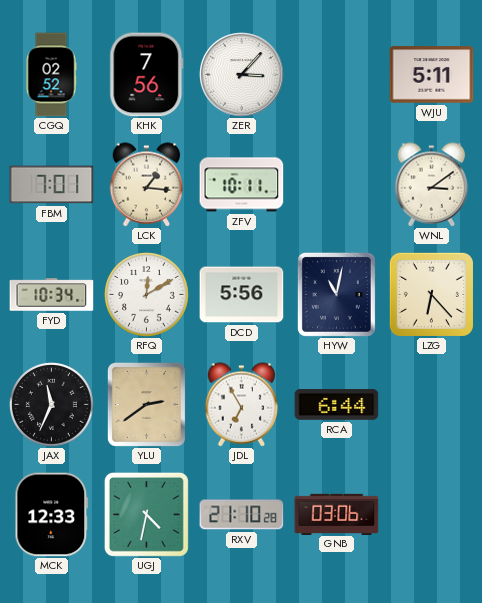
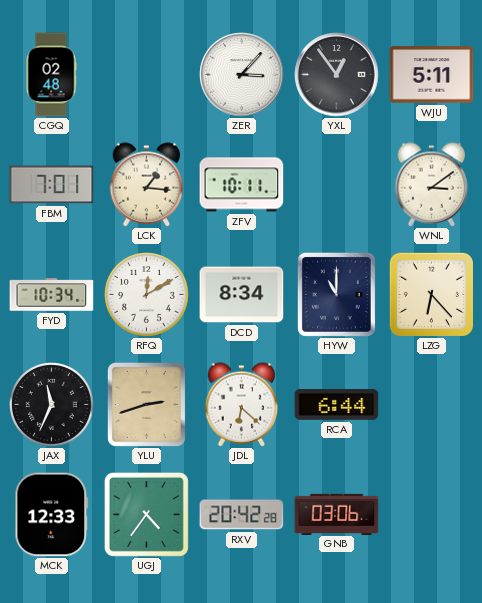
CGQ: 02:52 -> 02:48 (51, 75)
KHK: 7:56 -> none (147, 75)
YXL: none -> 12:54 (337, 75)
DCD: 5:56 -> 8:34 (242, 295)
HYW: 11:02 -> 11:00 (336, 294)
YLU: 2:39 -> 2:42 (146, 404)
JDL: 6:55 -> 6:22 (242, 405)
UGJ: 4:32 -> 4:36 (146, 514)
RXV: 21:10 -> 20:42 (242, 515)
